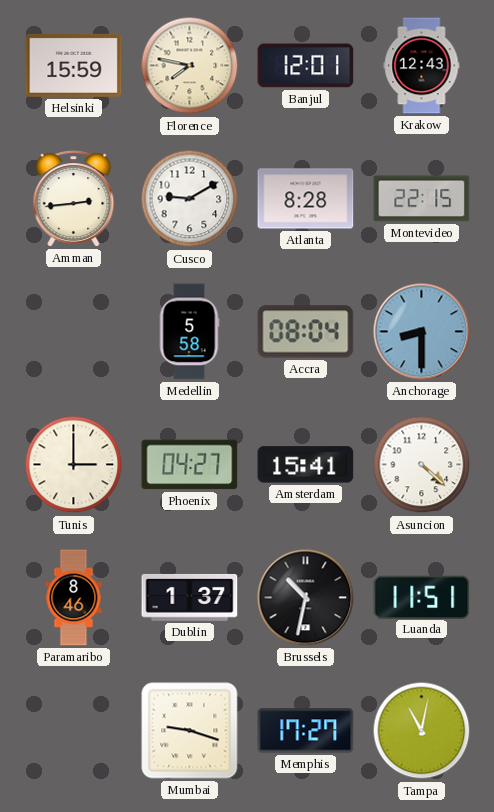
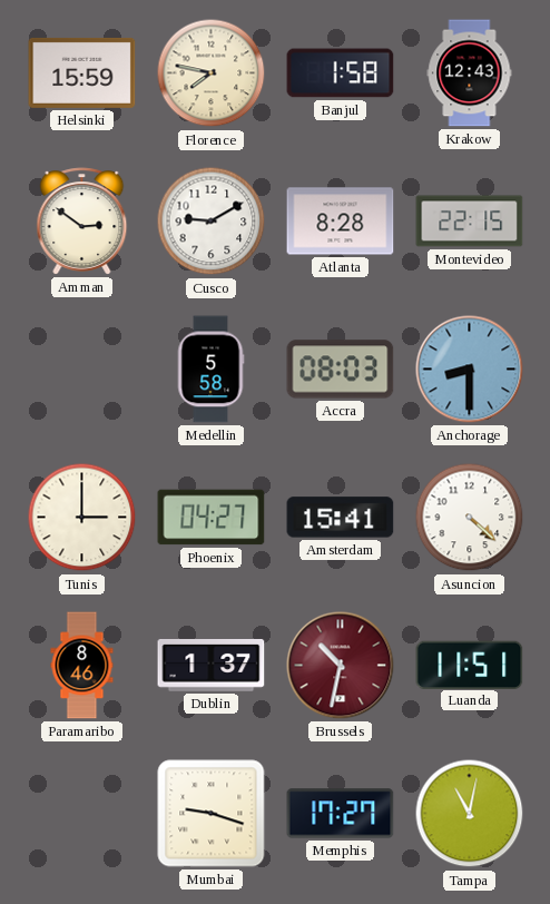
Banjul: 12:01 -> 1:58 (341, 73)
Amman: 2:44 -> 2:51 (82, 222)
Accra: 08:04 -> 08:03 (341, 370)
Brussels dial: black -> burgundy (341, 666)
